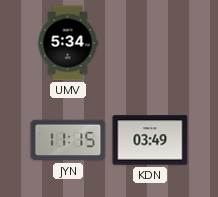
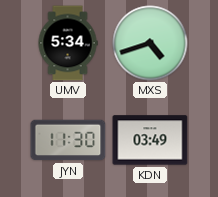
MXS: none -> 4:42 (150, 43)
JYN: 11:15 -> 11:30 (68, 140)
